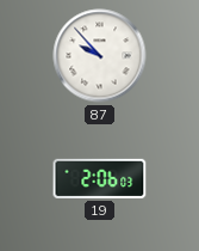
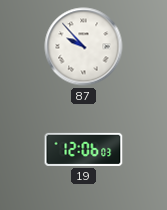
19: 2:06 -> 12:06 (84, 149)
